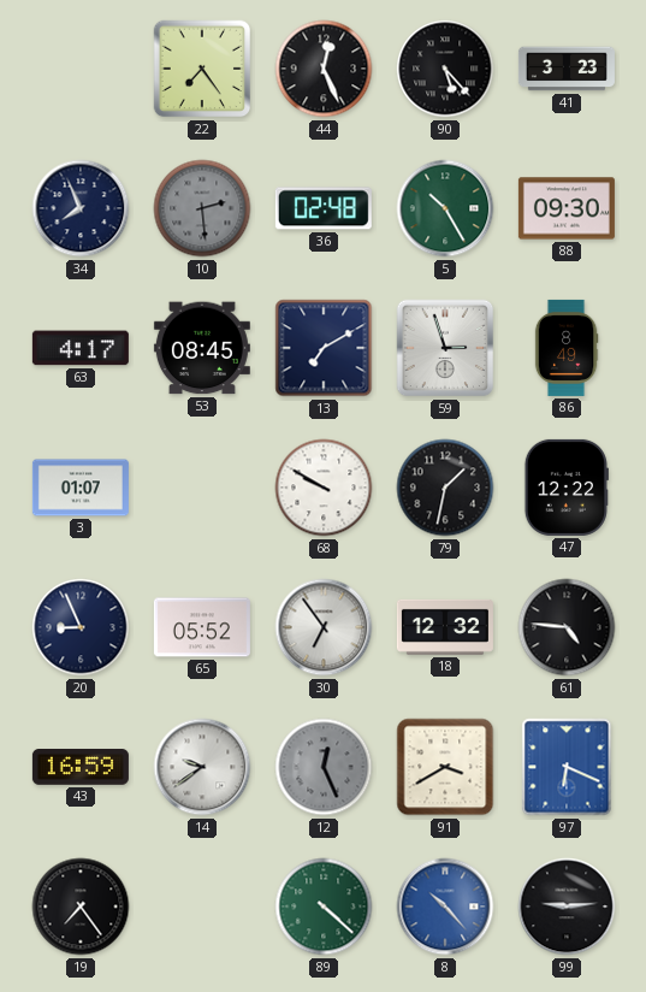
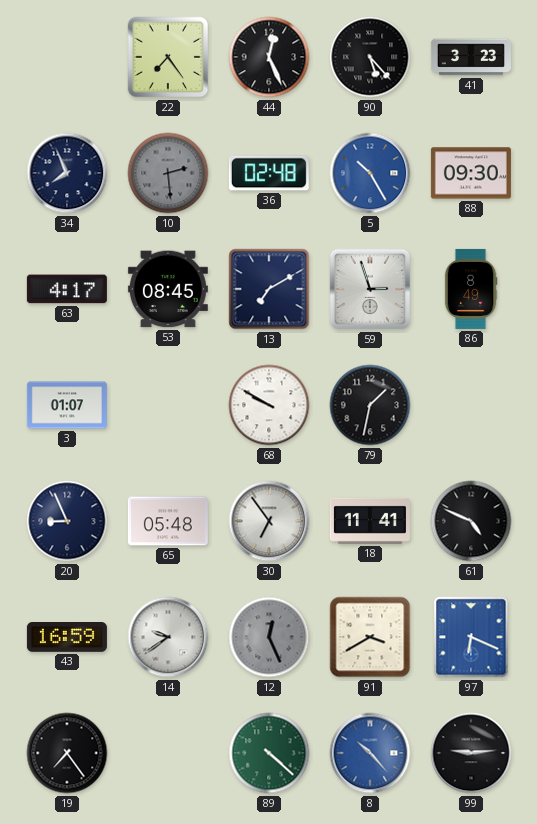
5 dial: green -> blue (370, 173)
47: 12:22 -> none (567, 488)
65: 05:52 -> 05:48 (168, 521)
18: 12:32 -> 11:41 (370, 521)
61: 4:46 -> 4:49 (471, 521)
